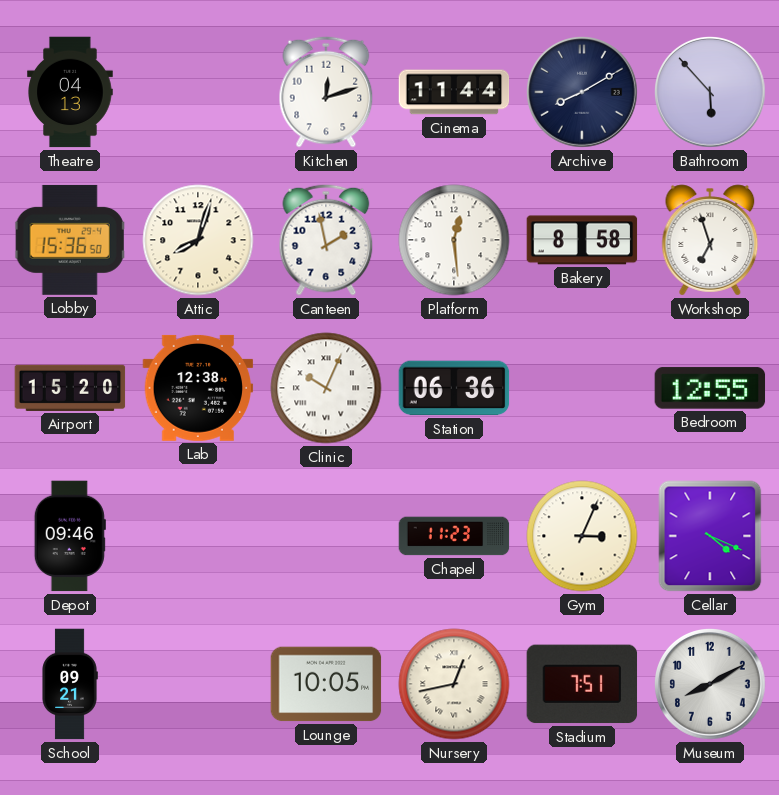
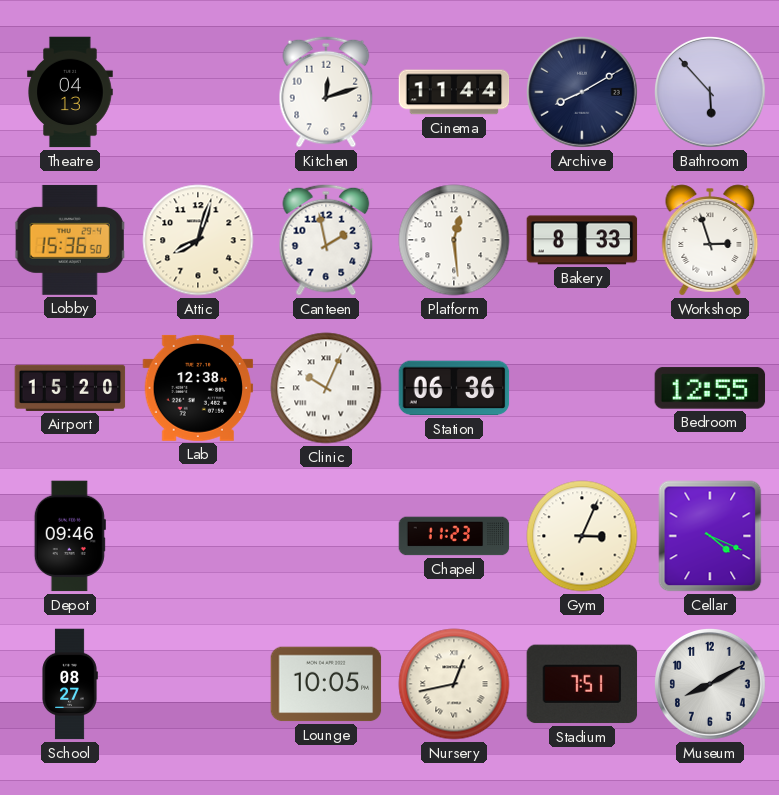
Bakery: 8:58 -> 8:33 (582, 240)
Workshop: 6:57 -> 2:57 (710, 240)
School: 09:21 -> 08:27 (70, 684)
